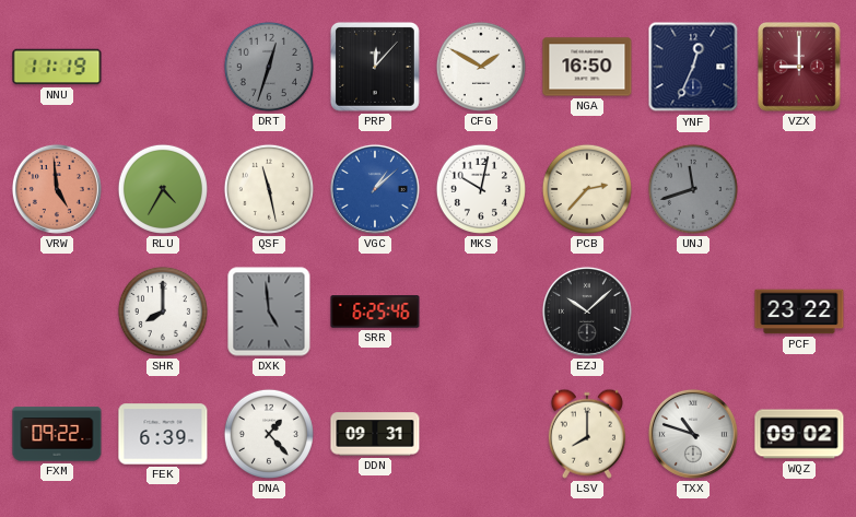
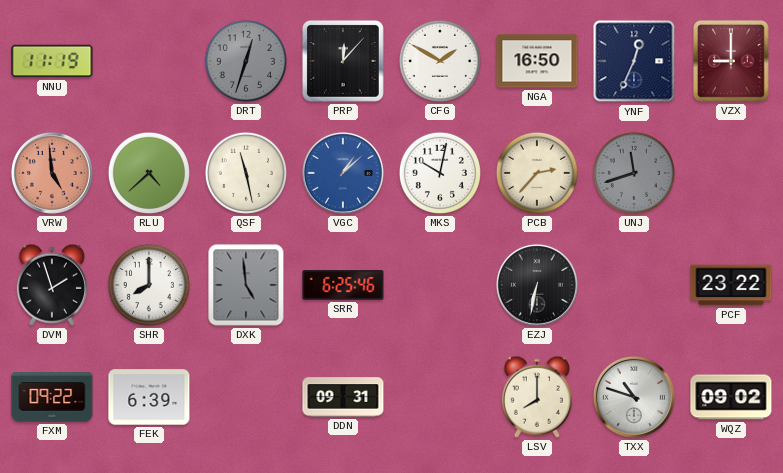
RLU: 4:35 -> 4:38 (149, 173)
DVM: none -> 1:57 (52, 285)
EZJ: 10:08 -> 6:32 (537, 285)
DNA: 1:23 -> none (269, 434)
